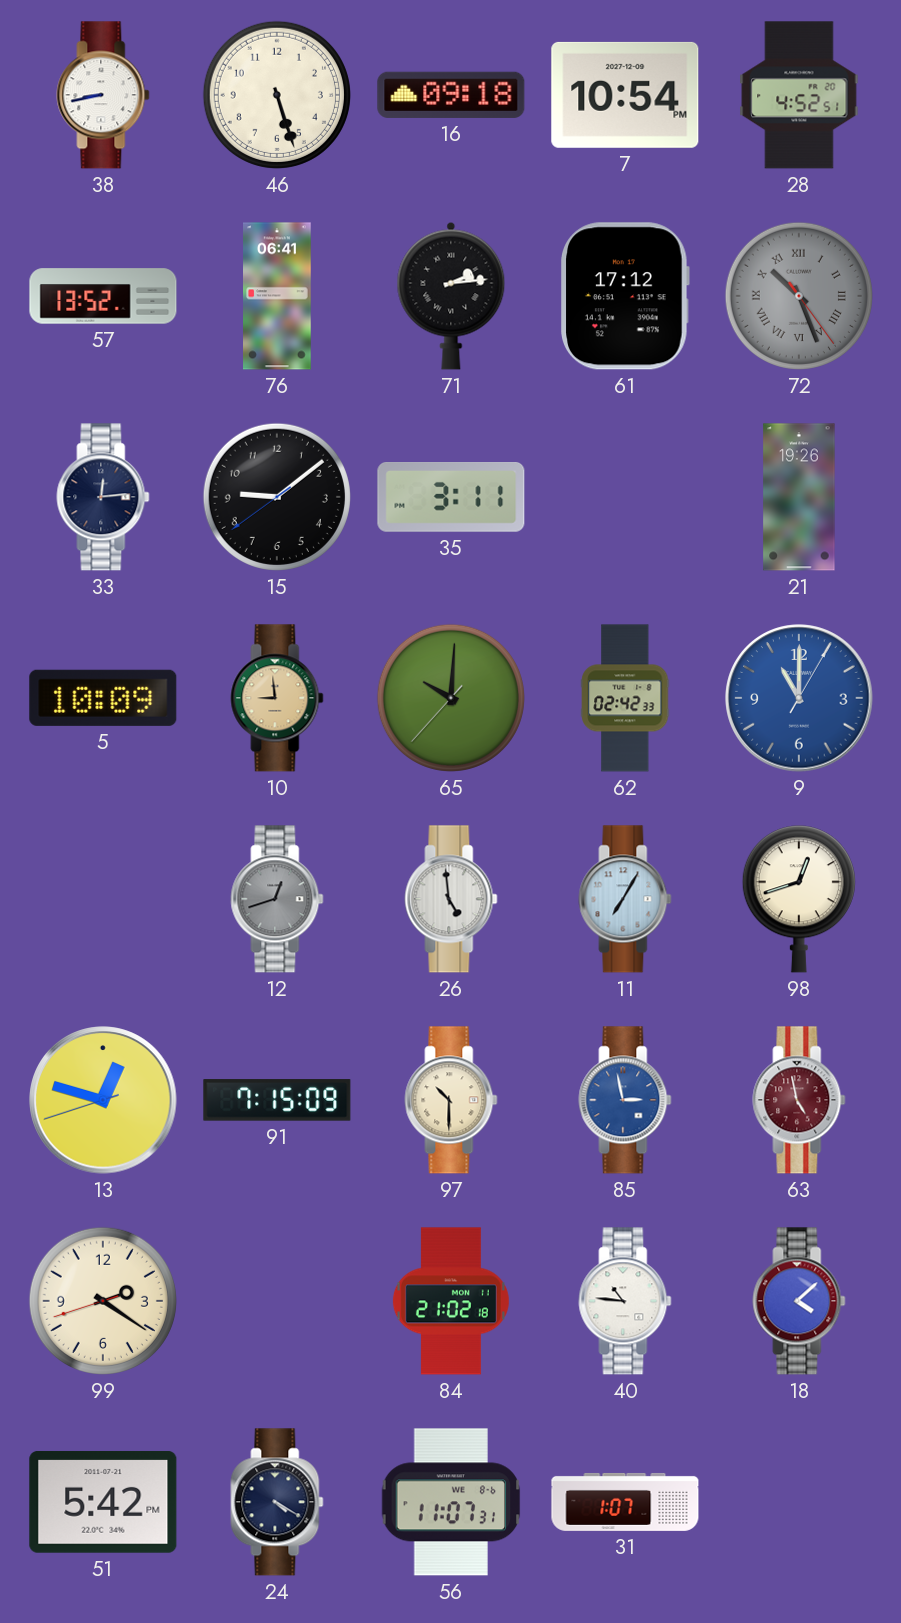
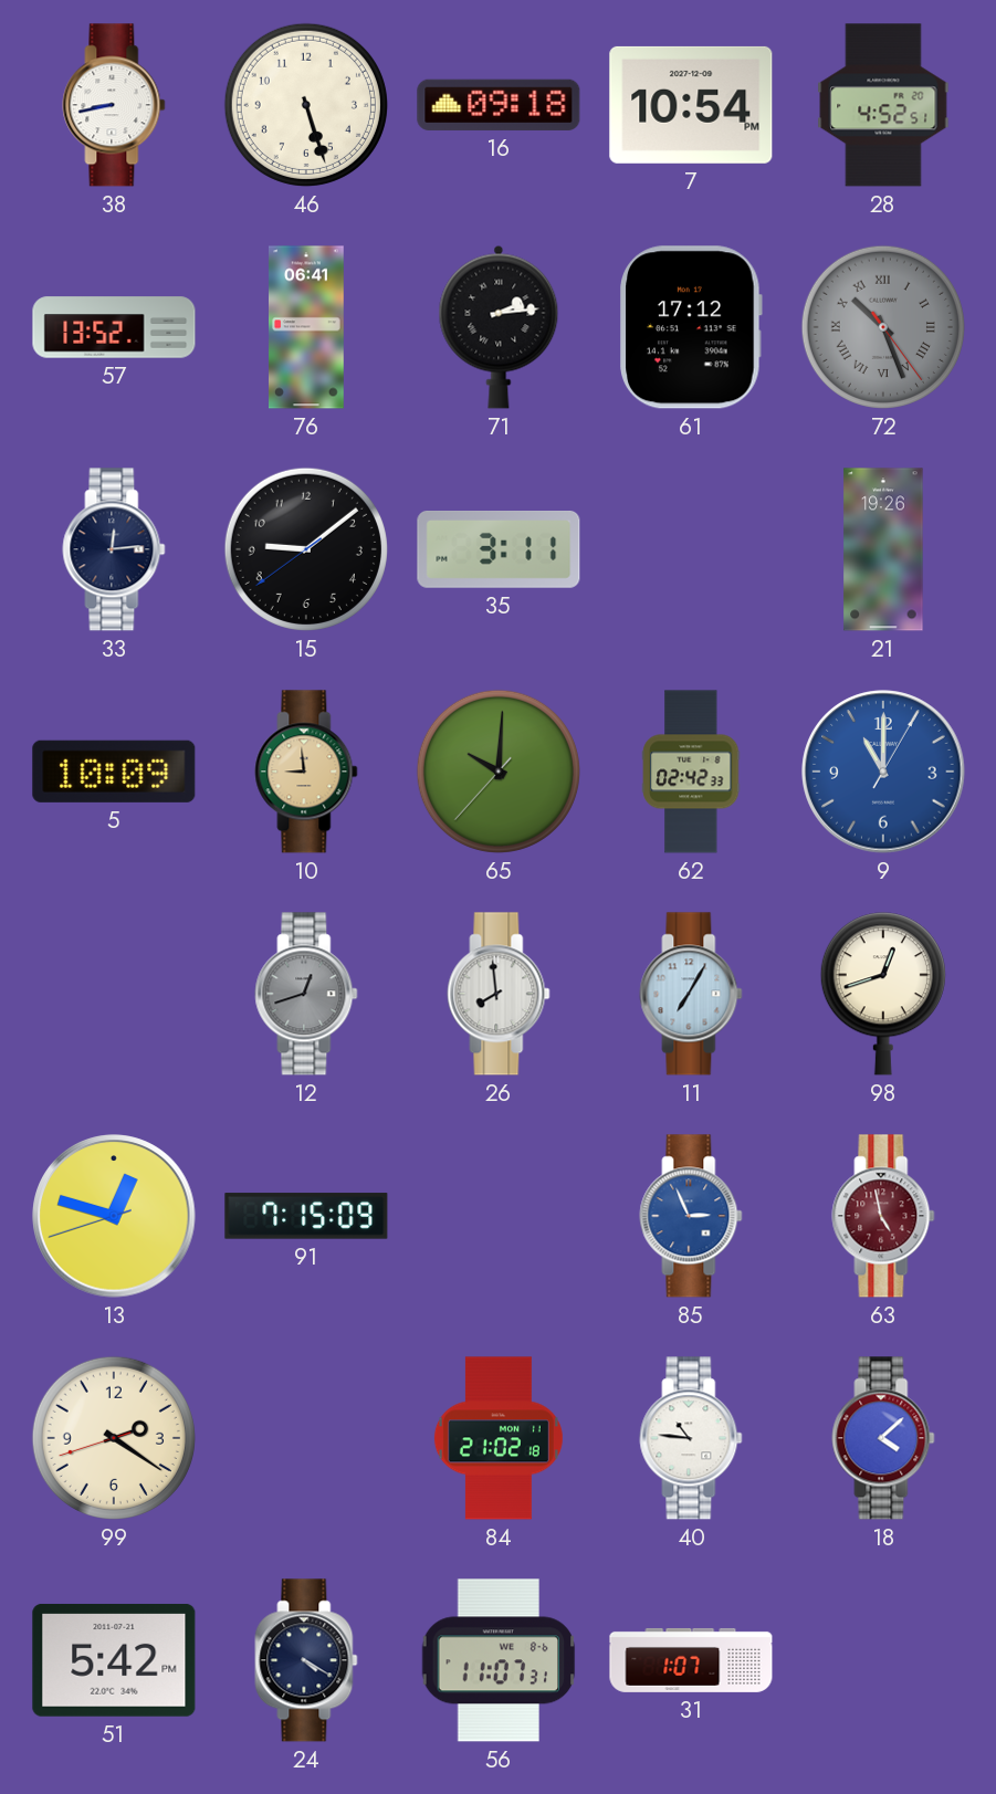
26: 4:59 -> 7:59 (499, 994)
97: 10:30 -> none (451, 1100)
85: 2:58 -> 2:56 (691, 1216)
